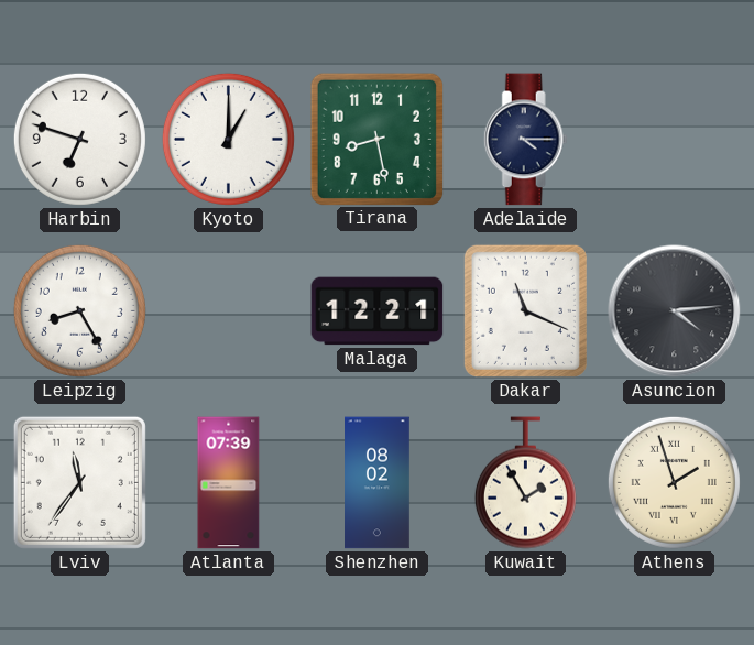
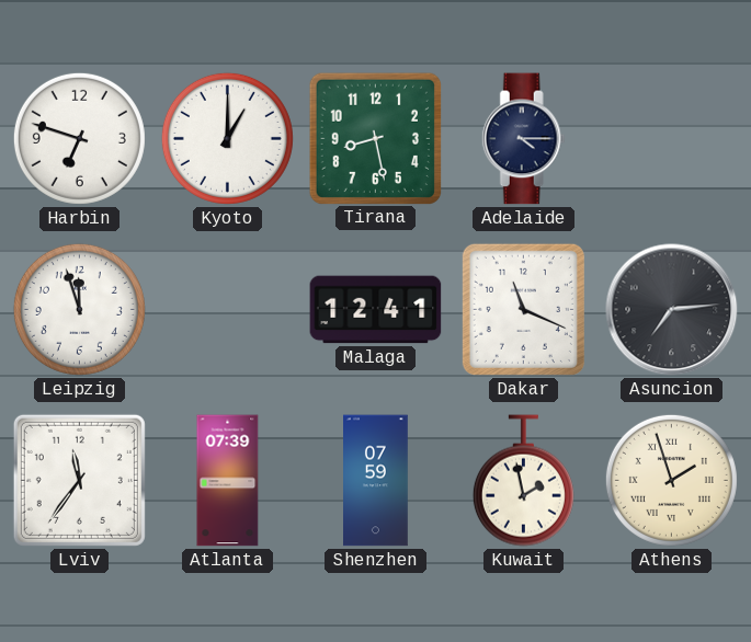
Leipzig: 8:25 -> 11:57 (79, 309)
Malaga: 12:21 -> 12:41 (376, 310)
Asuncion: 4:14 -> 7:14 (672, 310)
Shenzhen: 08:02 -> 07:59 (376, 481)
Kuwait: 1:55 -> 1:58 (523, 481)
